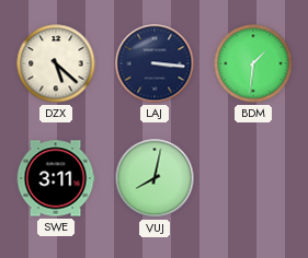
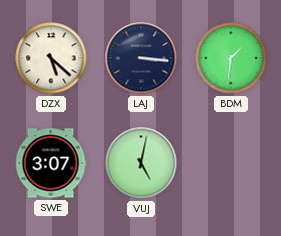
SWE: 3:11 -> 3:07 (51, 163)
VUJ: 8:02 -> 5:02 (141, 163)
